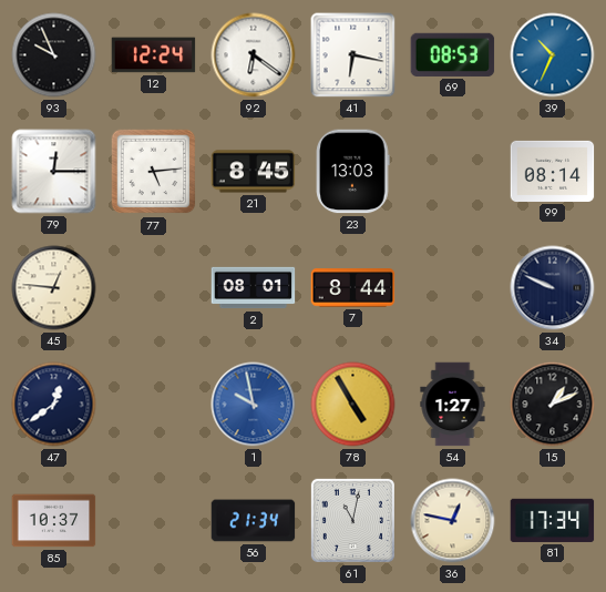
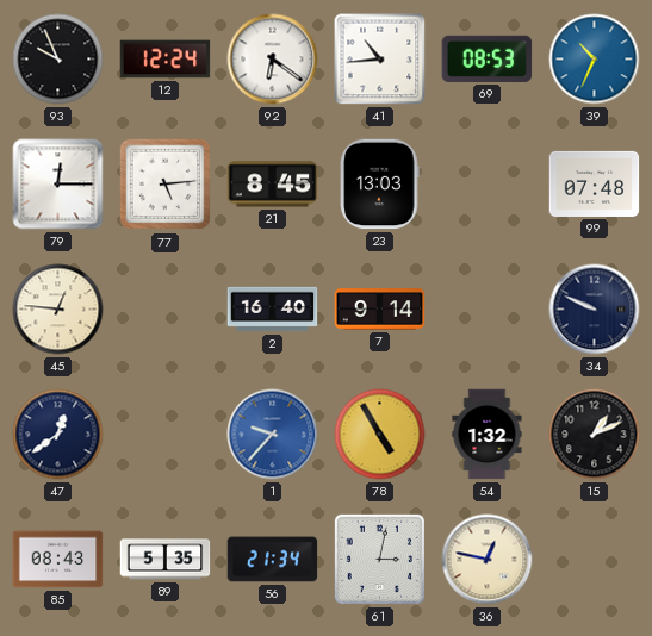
41: 6:17 -> 10:44 (380, 60)
99: 08:14 -> 07:48 (595, 183)
2: 08:01 -> 16:40 (273, 310)
7: 8:44 -> 9:14 (380, 310)
1: 9:58 -> 9:37 (273, 435)
54: 1:27 -> 1:32 (488, 435)
85: 10:37 -> 08:43 (58, 560)
89: none -> 5:35 (166, 560)
61: 11:02 -> 3:02 (379, 559)
81: 17:34 -> none (553, 520)
